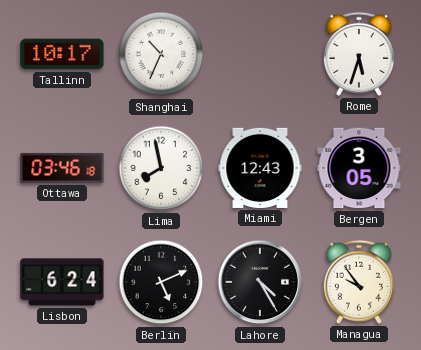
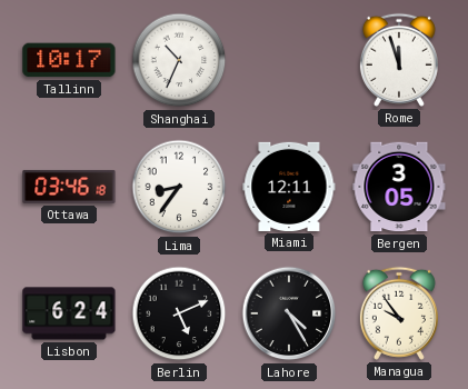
Rome: 5:33 -> 11:57 (399, 60)
Lima: 7:58 -> 8:36 (179, 187)
Miami: 12:43 -> 12:11 (289, 187)
